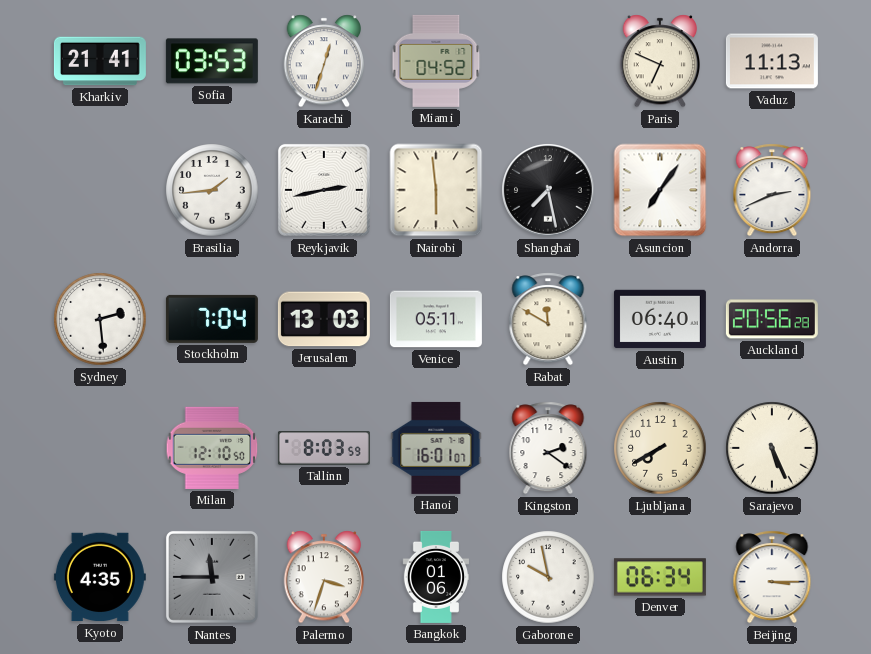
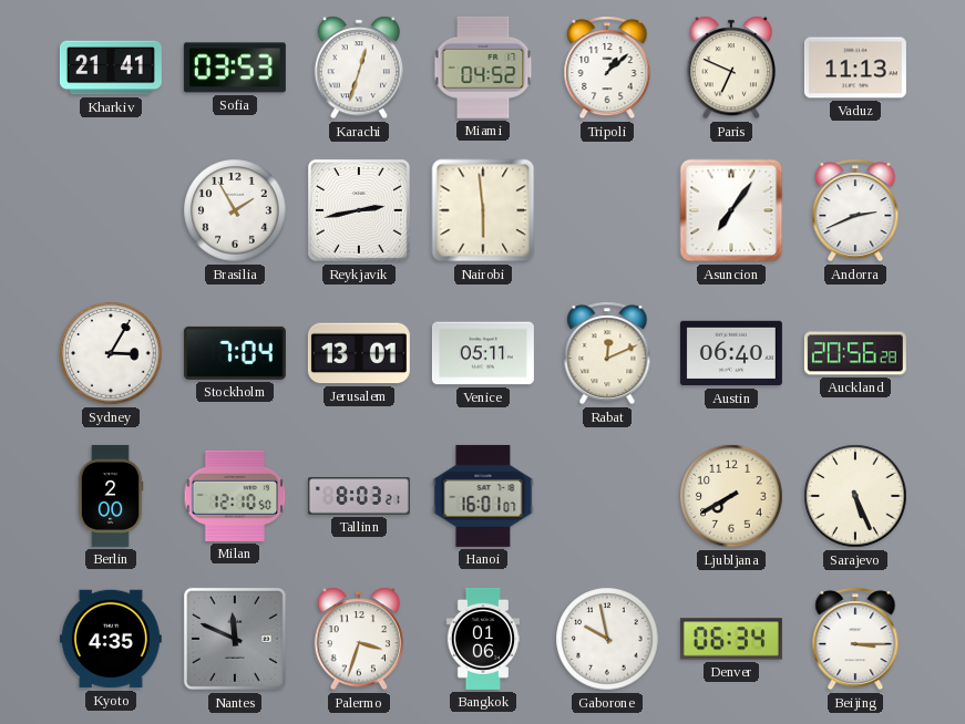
Tripoli: none -> 1:08 (607, 68)
Brasilia: 1:44 -> 1:55 (235, 210)
Shanghai: 7:28 -> none (548, 190)
Sydney: 2:29 -> 3:05 (111, 353)
Jerusalem: 13:03 -> 13:01 (359, 353)
Rabat: 11:50 -> 12:11 (607, 353)
Berlin: none -> 2:00 (111, 496)
Tallinn: 8:03:59 -> 8:03:21 (359, 496)
Kingston: 2:21 -> none (548, 448)
Nantes: 11:45 -> 11:49 (235, 639)
